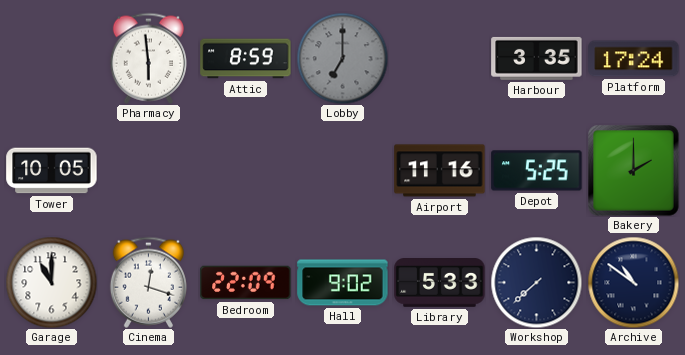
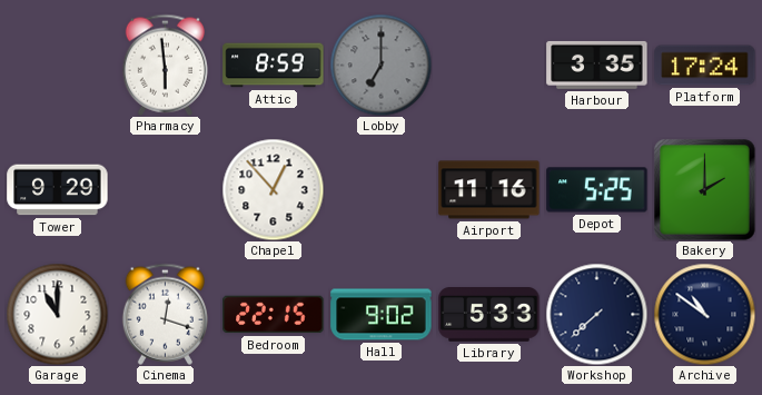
Tower: 10:05 -> 9:29 (58, 190)
Chapel: none -> 12:53 (273, 189)
Bedroom: 22:09 -> 22:15 (274, 315)
